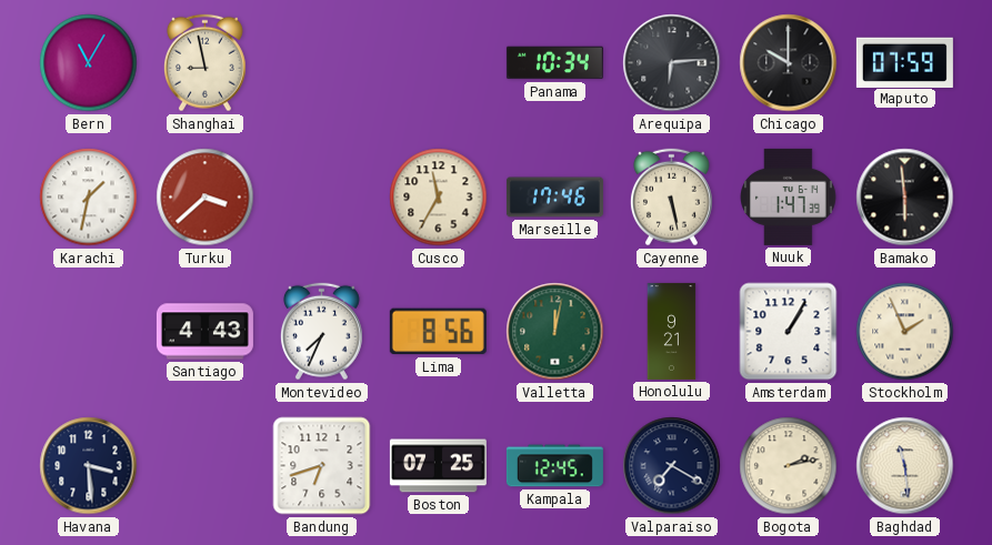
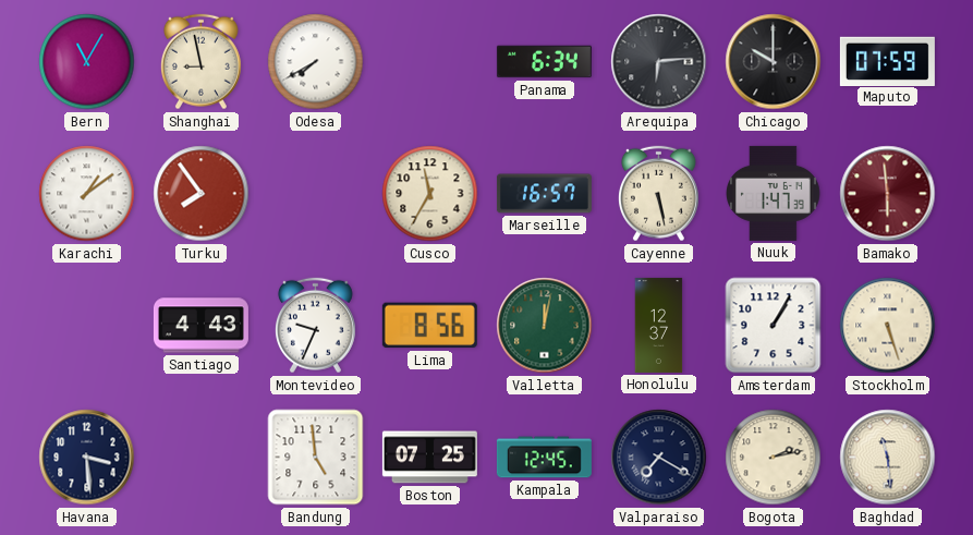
Odesa: none -> 7:40 (316, 62)
Panama: 10:34 -> 6:34 (544, 62)
Karachi: 1:32 -> 1:09 (87, 194)
Turku: 3:38 -> 7:54 (202, 194)
Marseille: 17:46 -> 16:57 (544, 194)
Bamako dial: black -> burgundy (888, 194)
Montevideo: 7:34 -> 9:34 (315, 326)
Honolulu: 9:21 -> 12:37 (659, 325)
Stockholm: 1:56 -> 5:27 (888, 326)
Bandung: 6:42 -> 4:59 (316, 458)
